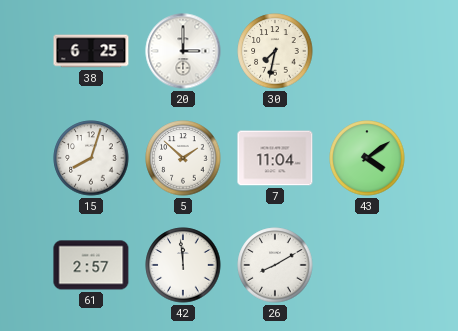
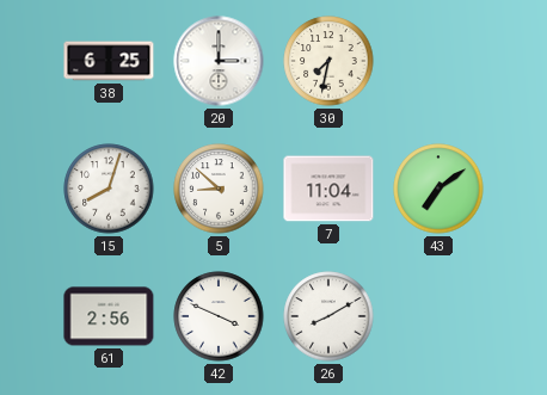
5: 1:52 -> 8:52 (219, 189)
43: 4:09 -> 7:09 (438, 189)
61: 2:57 -> 2:56 (109, 316)
42: 11:59 -> 3:49 (219, 316)
